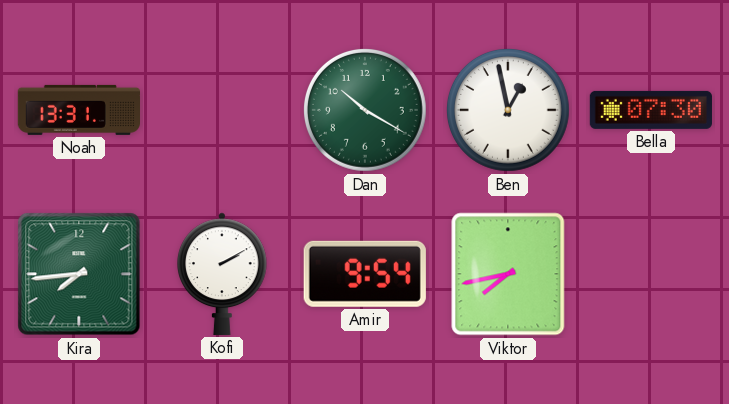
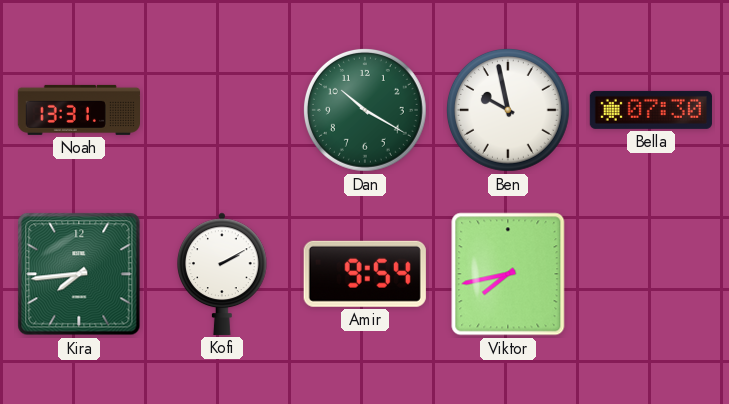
Ben: 12:58 -> 9:58 (508, 110)
